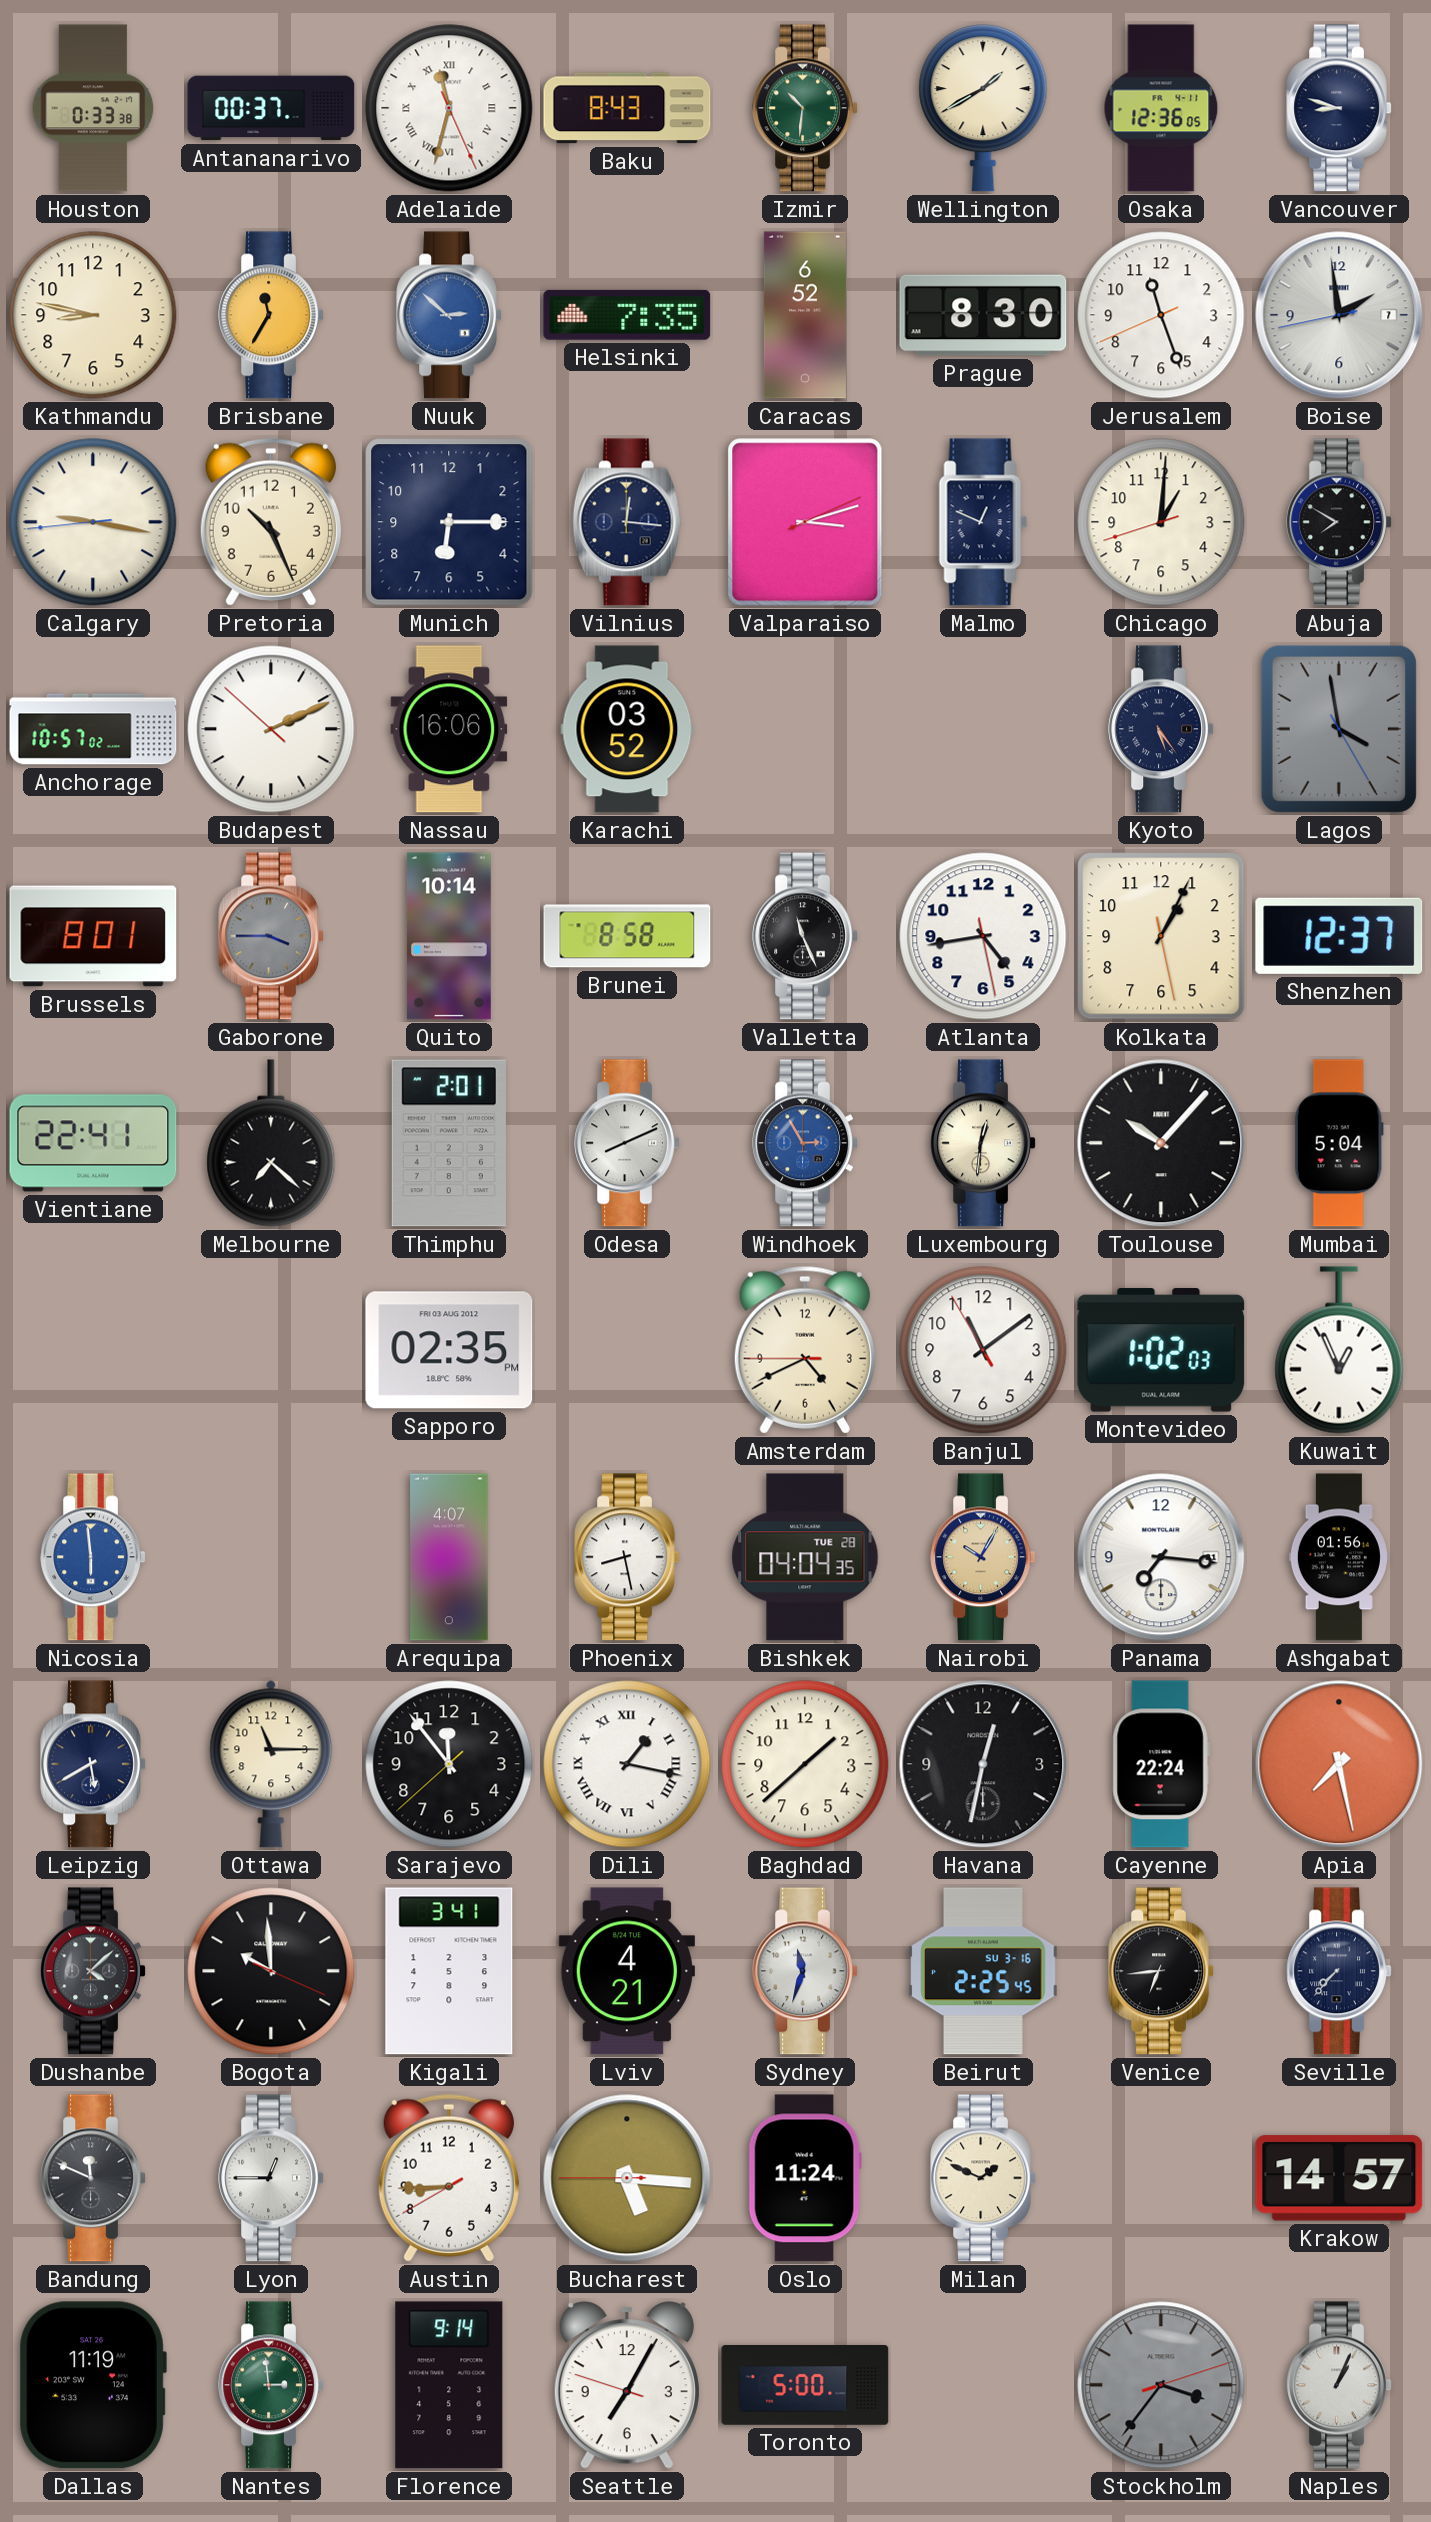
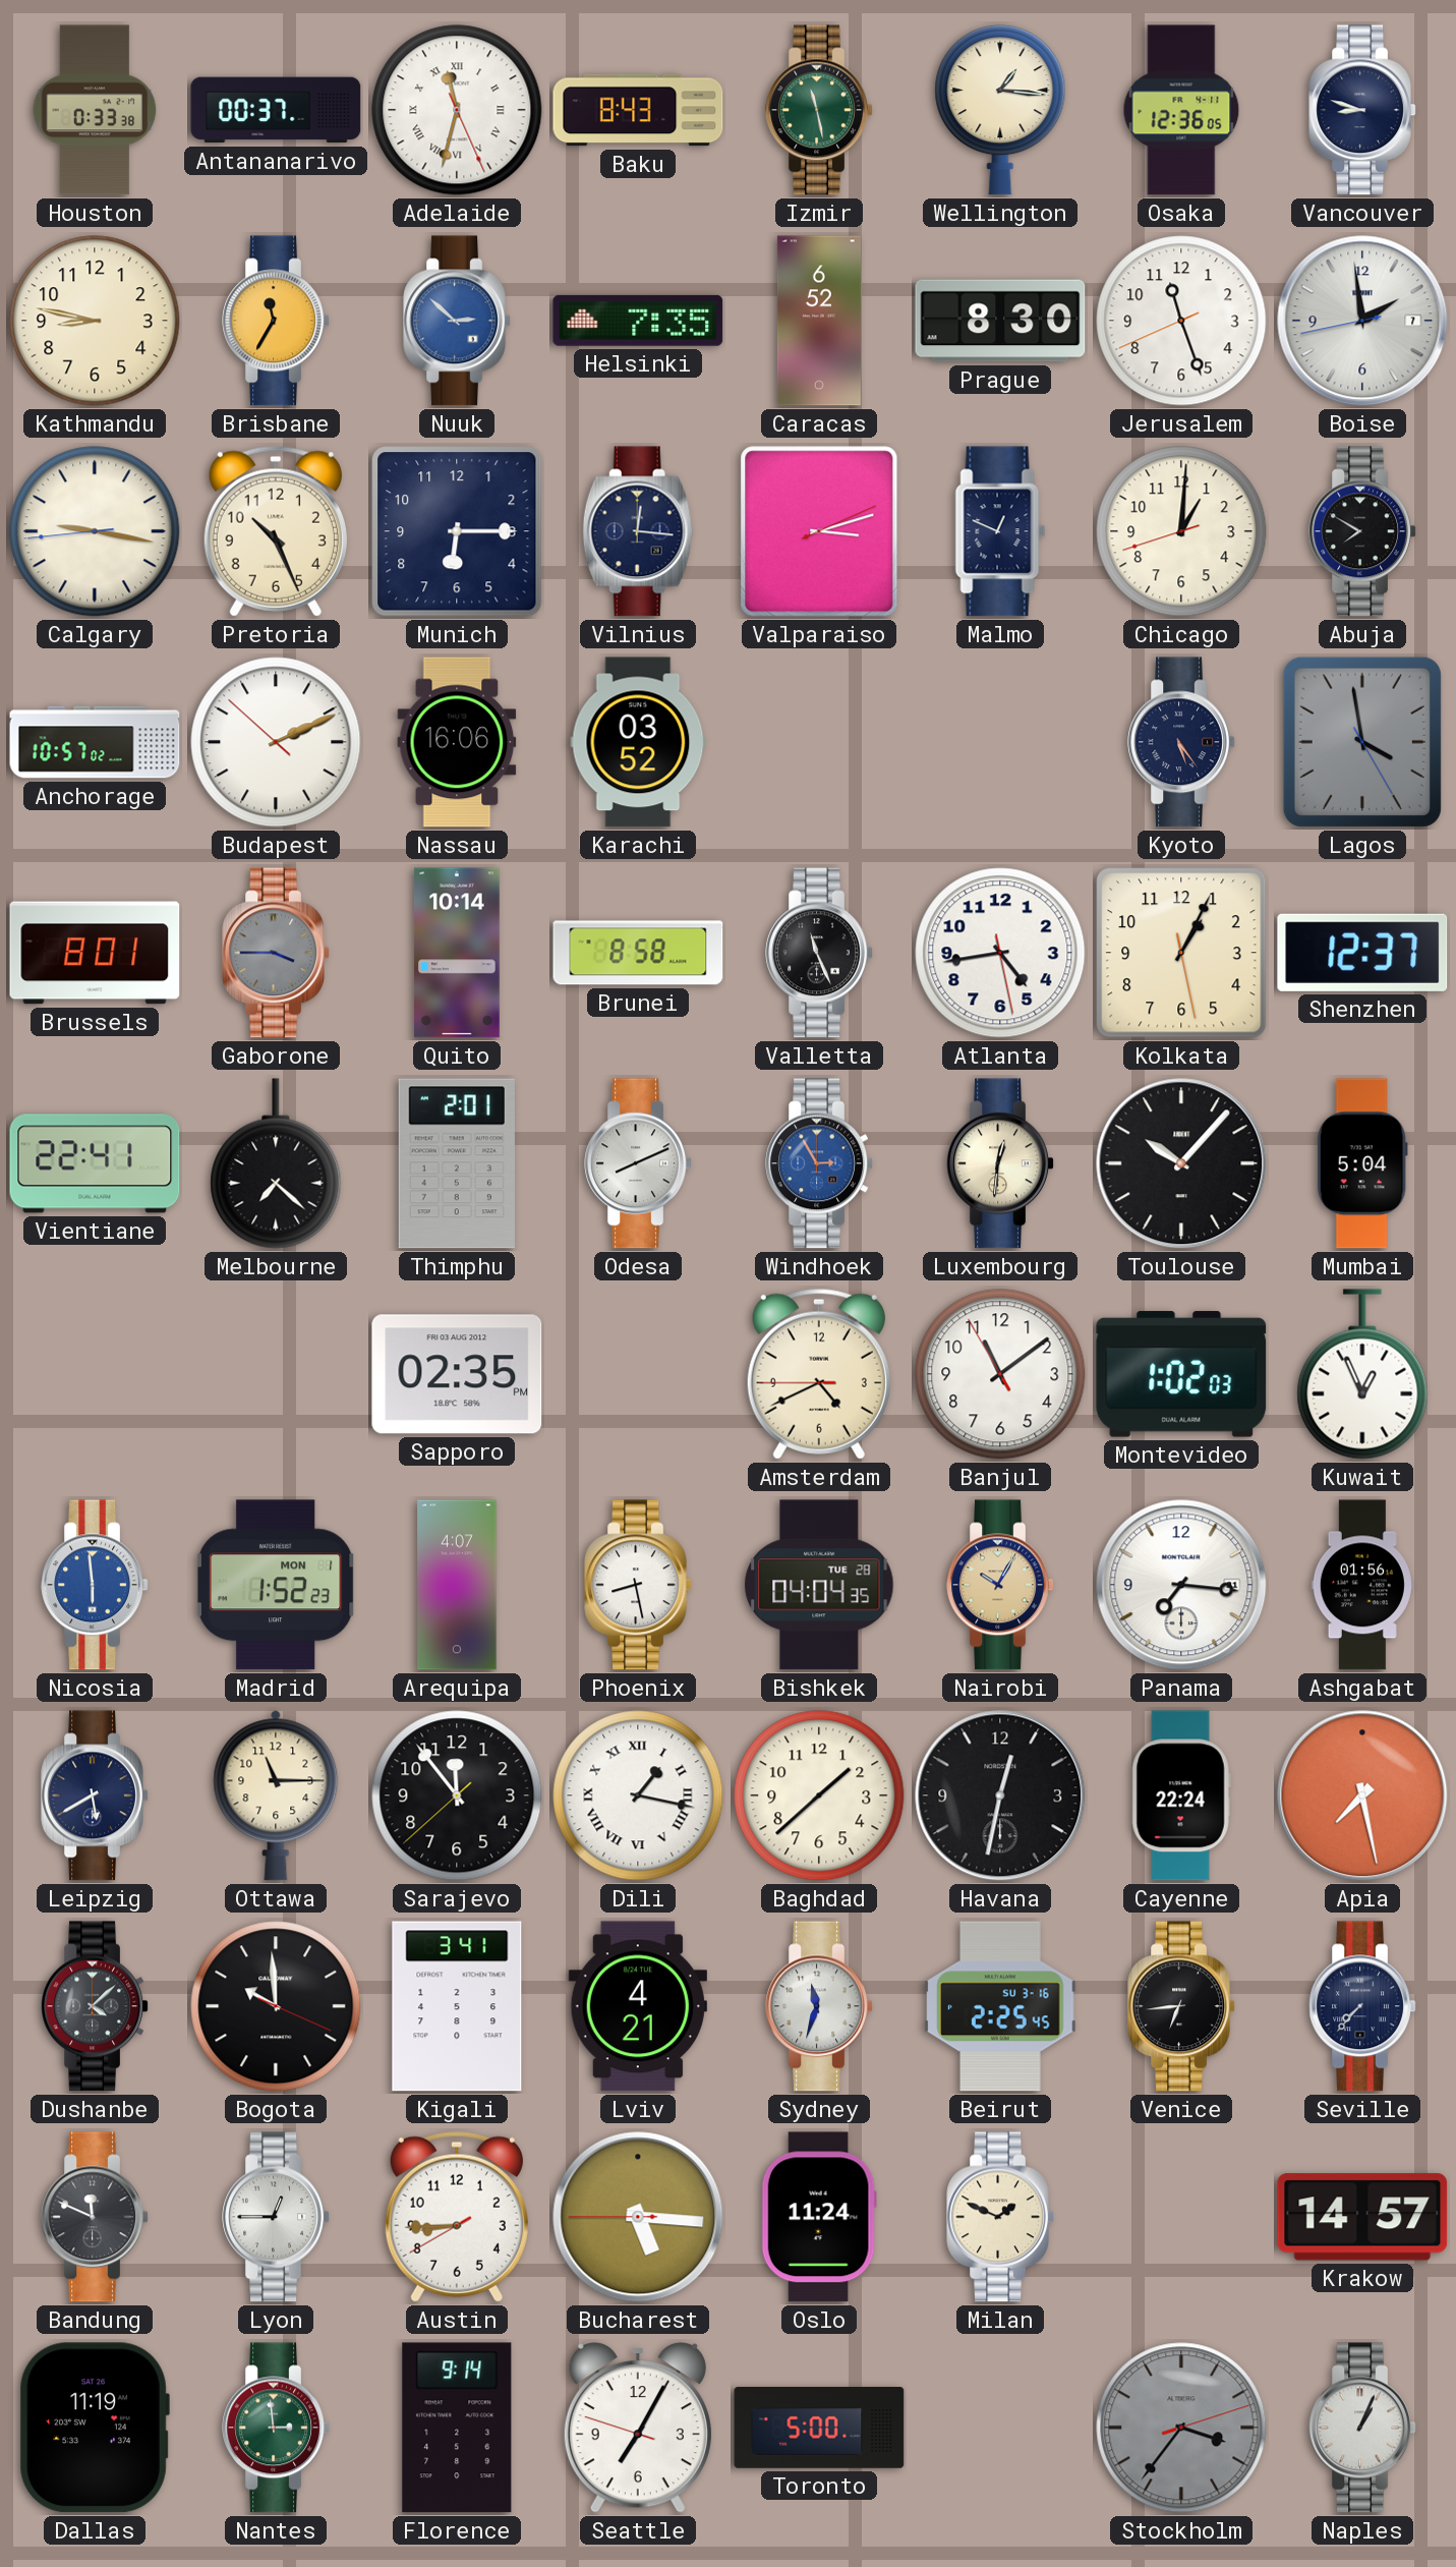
Izmir: 10:31 -> 11:28 (819, 110)
Wellington: 1:40 -> 1:16 (1000, 110)
Madrid: none -> 1:52 (276, 1585)
